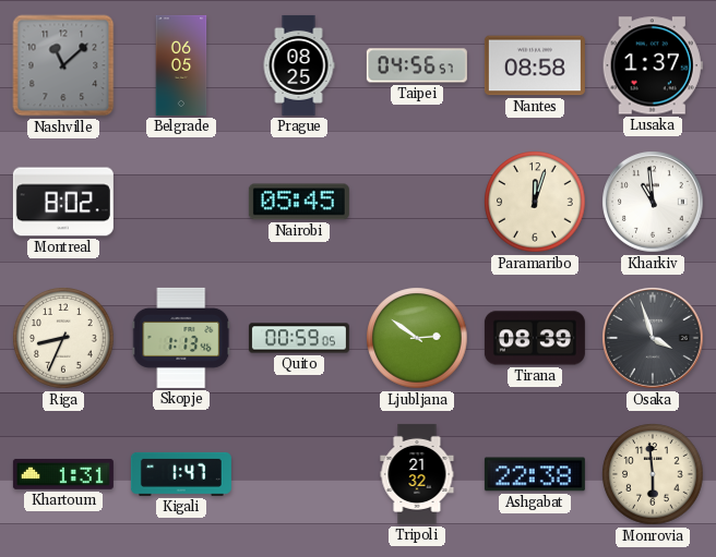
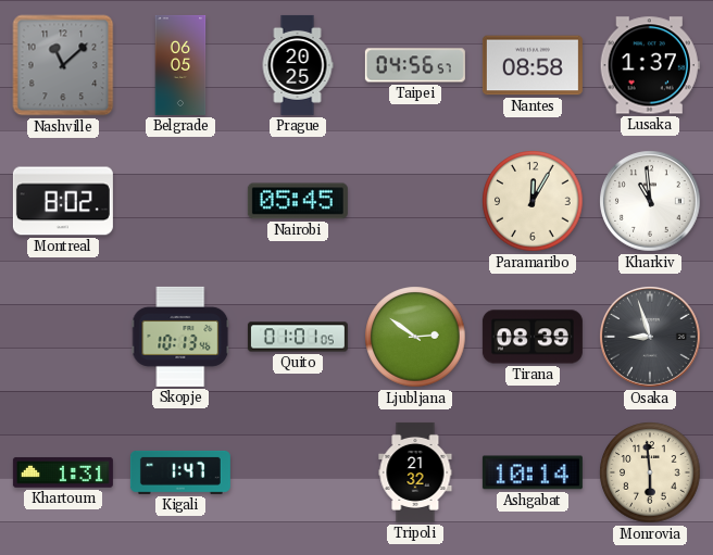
Prague: 08:25 -> 20:25 (298, 65)
Paramaribo: 12:03 -> 12:05 (533, 201)
Riga: 8:34 -> none (63, 338)
Skopje: 1:13 -> 10:13 (180, 337)
Quito: 00:59 -> 01:01 (298, 337)
Osaka: 3:57 -> 8:57 (651, 338)
Ashgabat: 22:38 -> 10:14 (533, 472)
